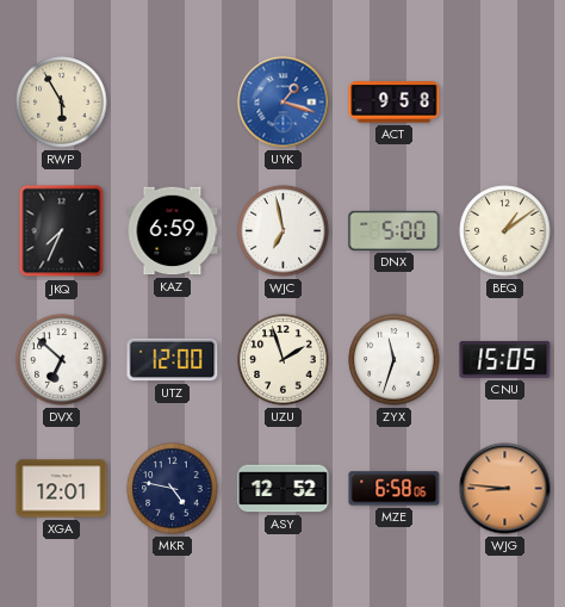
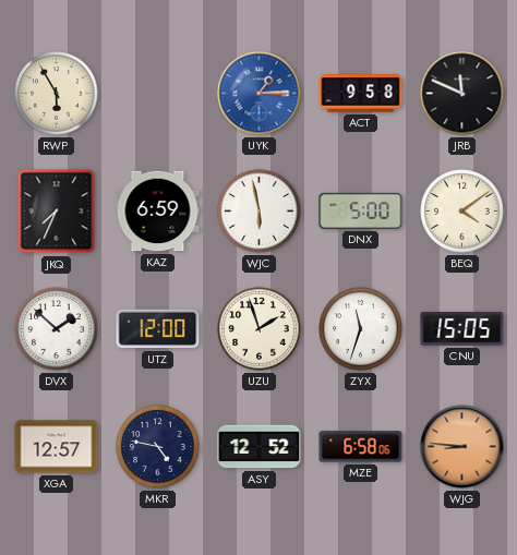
UYK: 1:18 -> 1:15 (260, 94)
JRB: none -> 11:49 (462, 94)
WJC: 6:58 -> 5:58 (260, 212)
BEQ: 1:09 -> 4:09 (462, 212)
DVX: 6:52 -> 1:52 (57, 329)
XGA: 12:01 -> 12:57 (57, 447)
